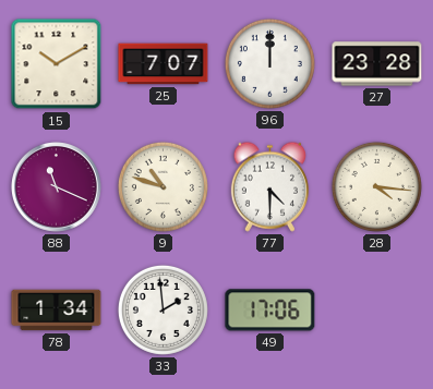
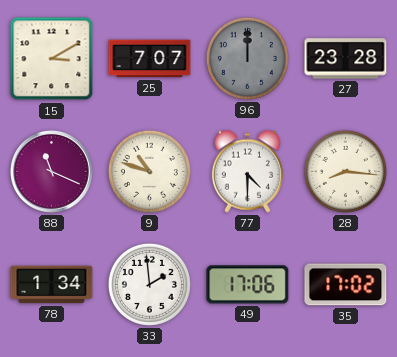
15: 10:10 -> 3:10 (52, 59)
96 dial: white -> grey (247, 58)
28: 4:16 -> 8:16 (345, 171)
35: none -> 17:02 (346, 285)
